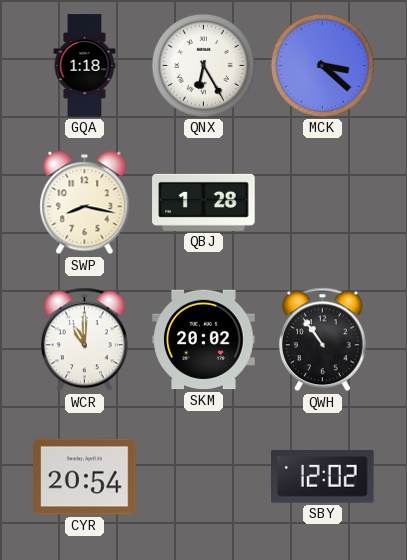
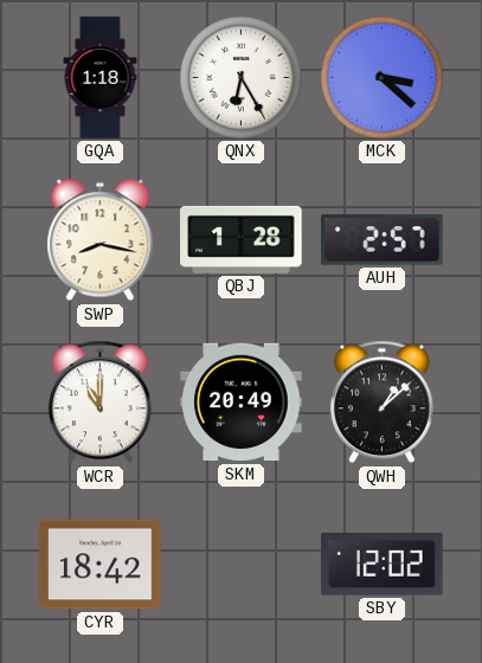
AUH: none -> 2:57 (383, 240)
SKM: 20:02 -> 20:49 (242, 403)
QWH: 10:54 -> 1:08 (381, 403)
CYR: 20:54 -> 18:42 (101, 565)
